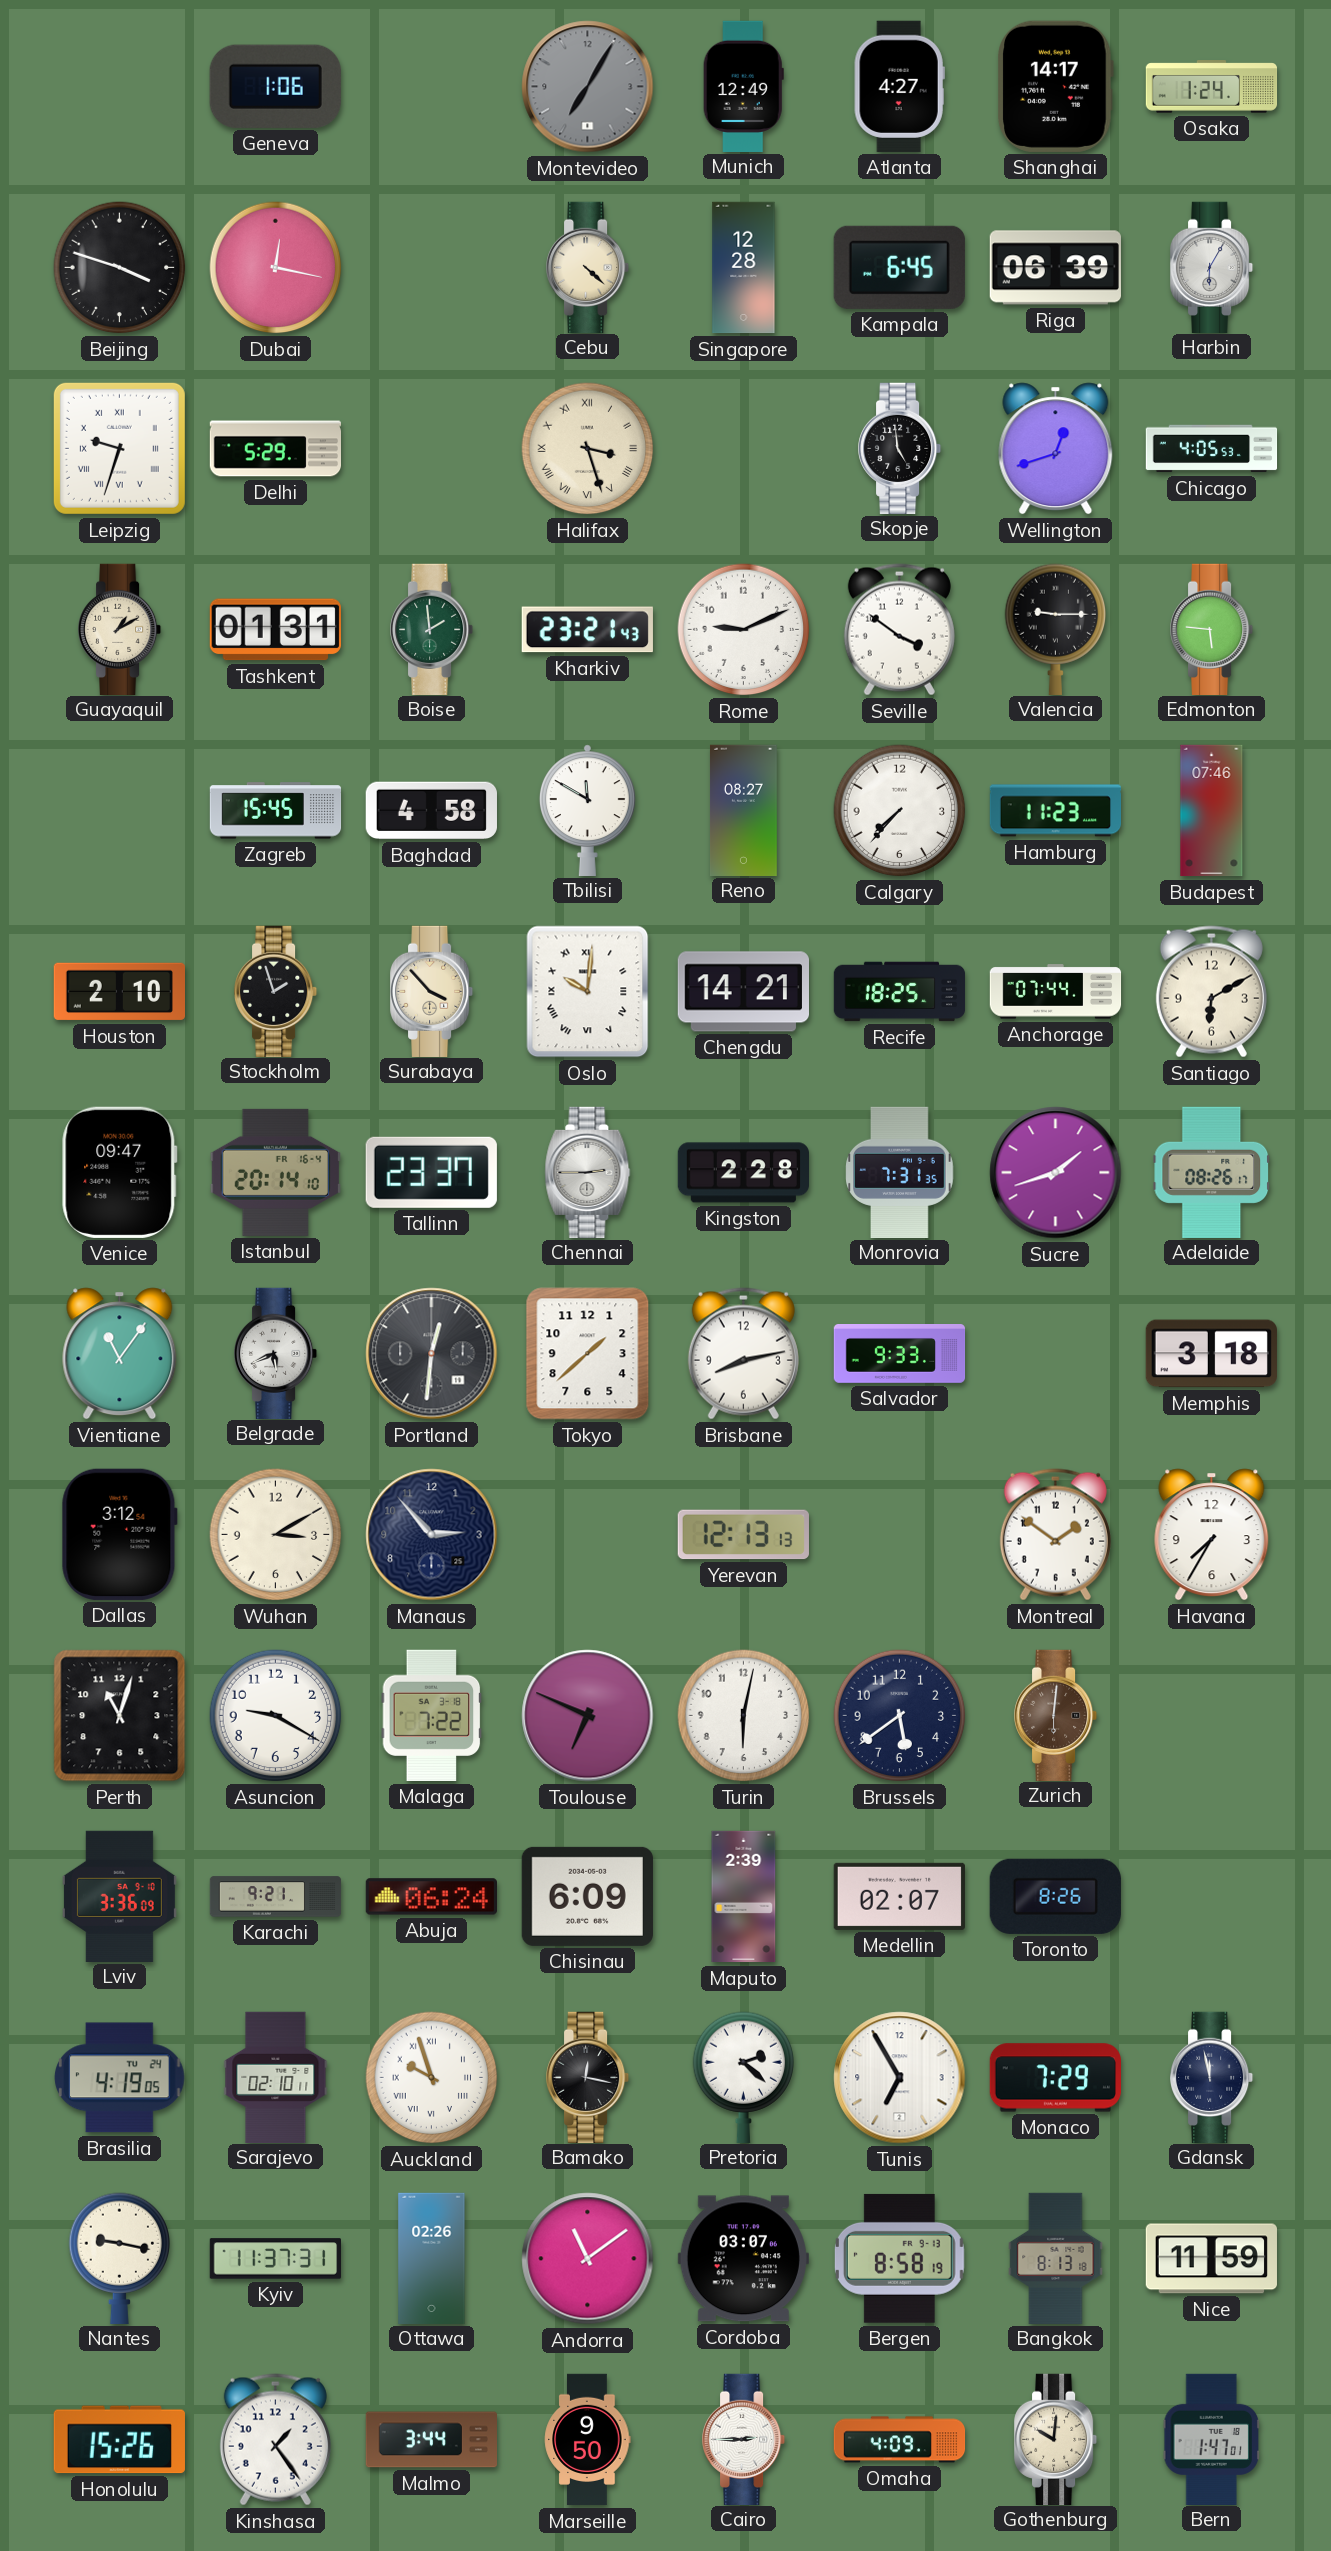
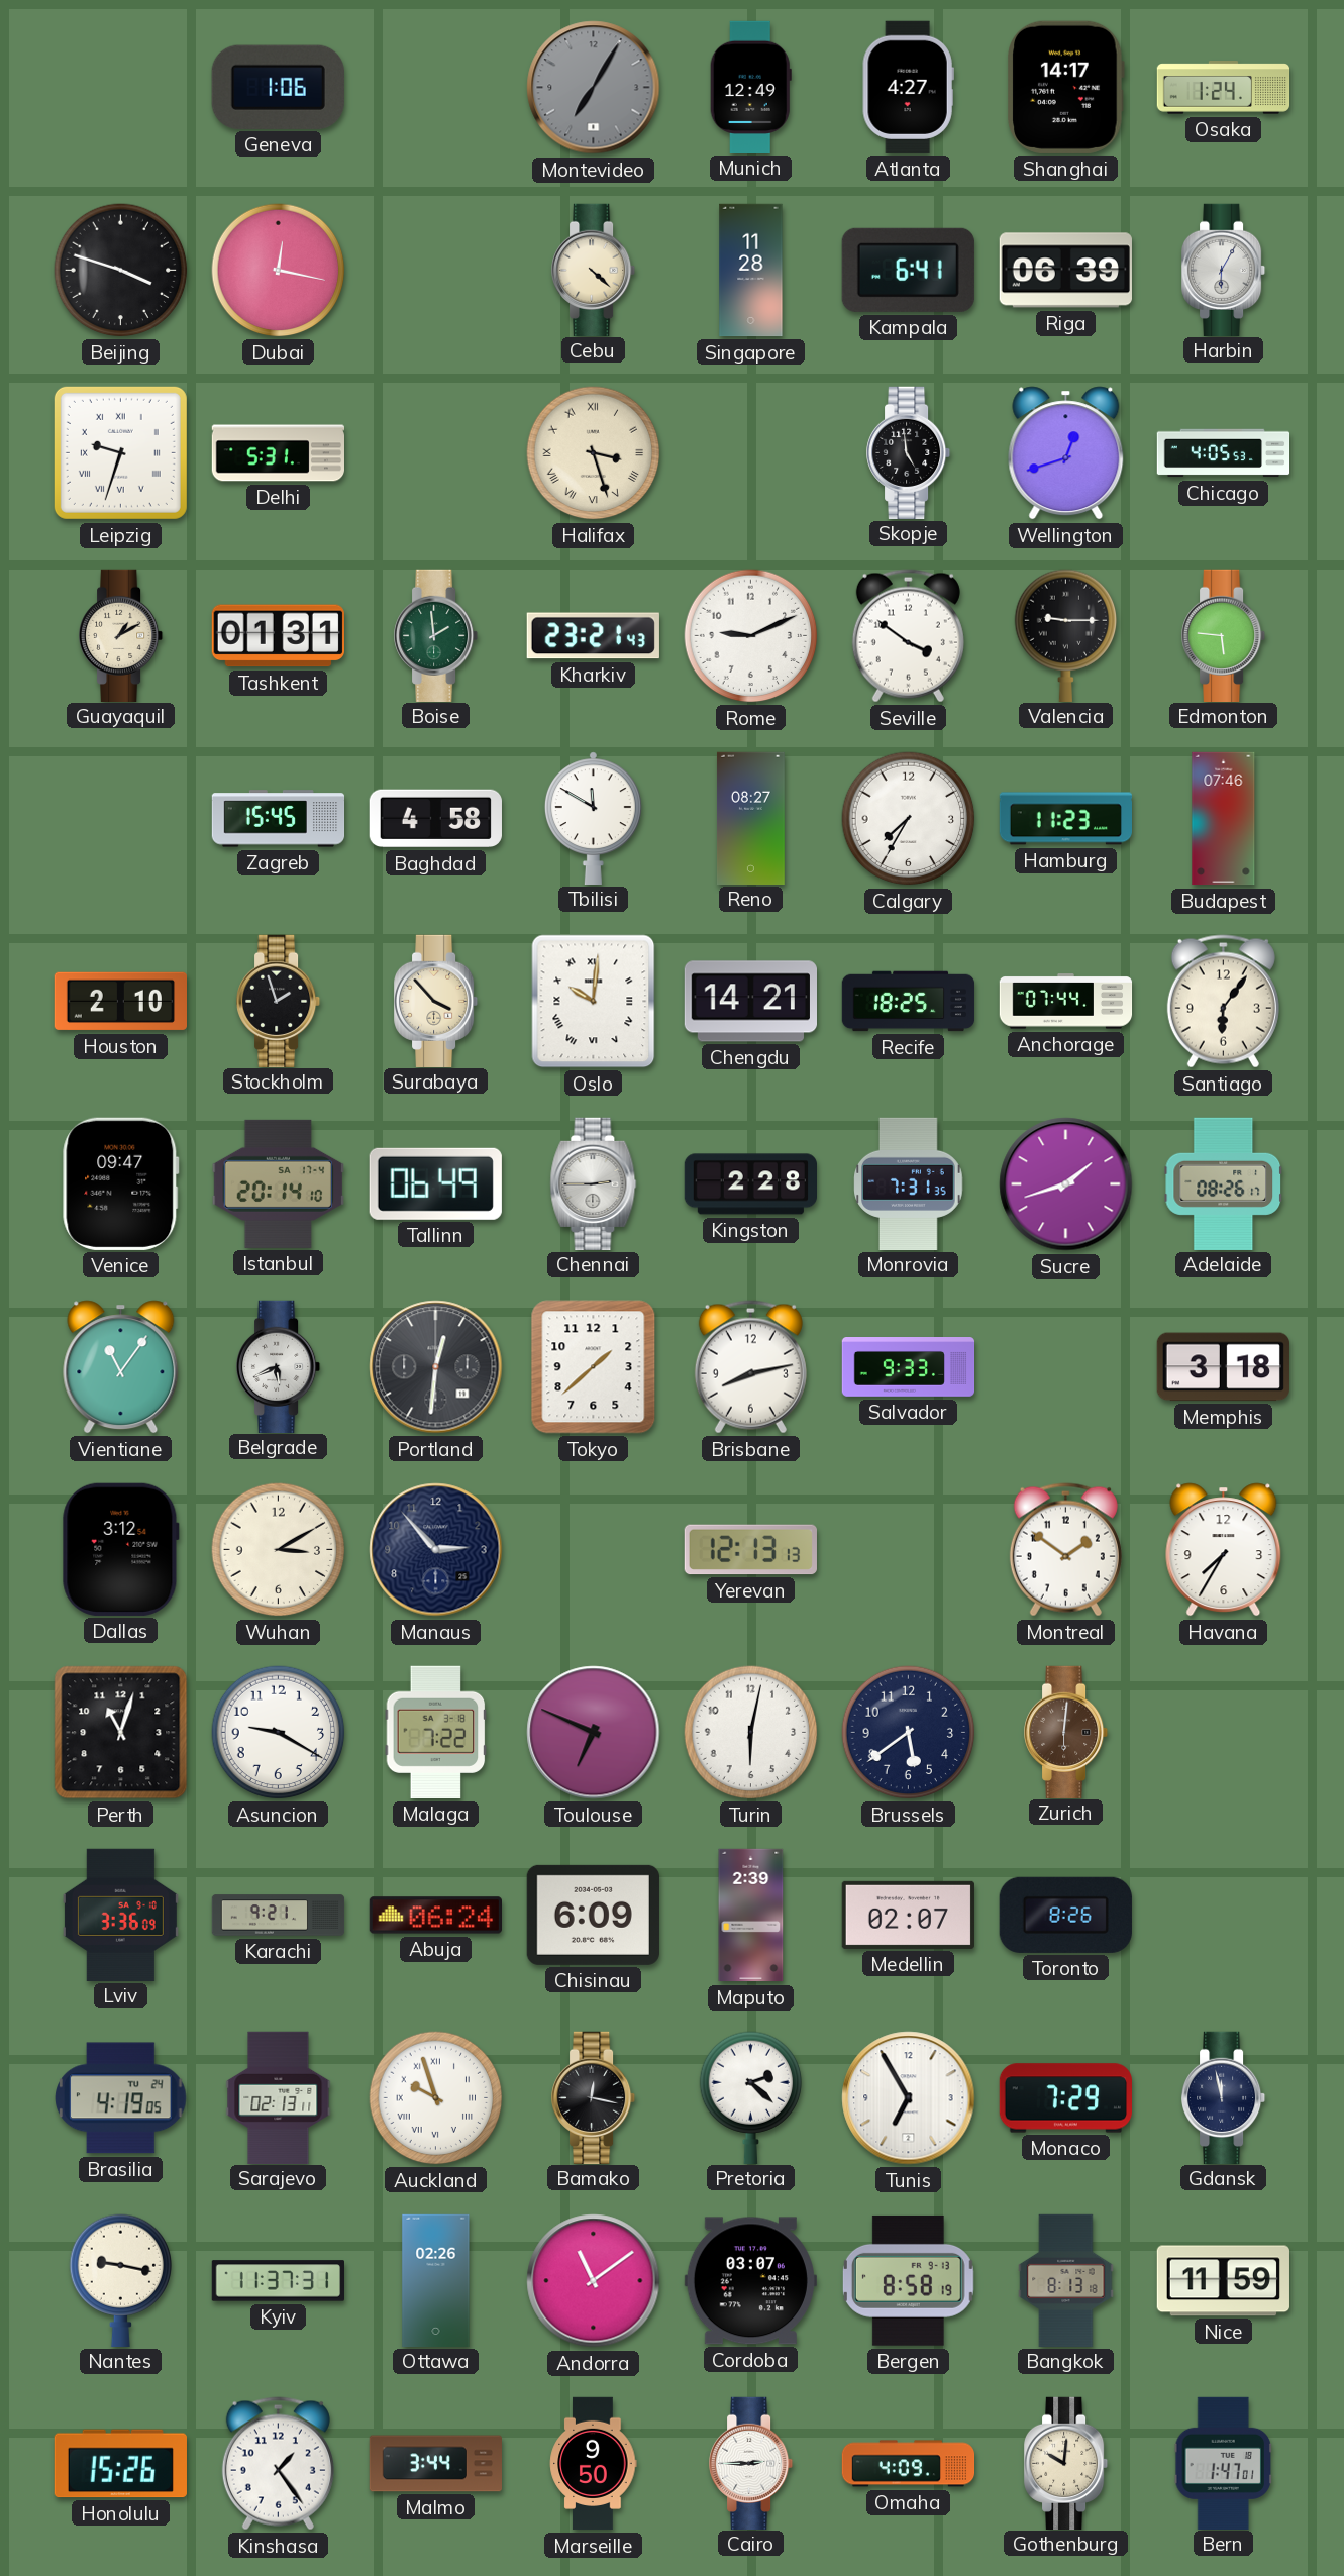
Singapore: 12:28 -> 11:28 (751, 271)
Kampala: 6:45 -> 6:41 (908, 270)
Delhi: 5:29 -> 5:31 (278, 453)
Calgary: 7:37 -> 7:35 (909, 819)
Santiago: 6:10 -> 6:06 (1223, 1002)
Istanbul date: FR 16-4 -> SA 17-4 (278, 1183)
Tallinn: 23:37 -> 06:49 (435, 1183)
Sarajevo: 02:10 -> 02:13 (279, 2097)
